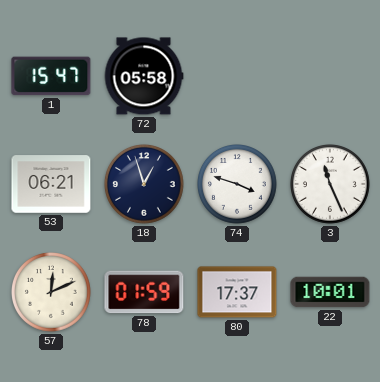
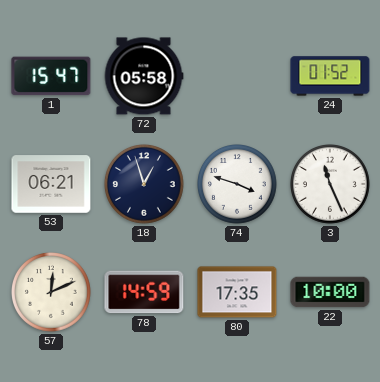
24: none -> 01:52 (330, 76)
78: 01:59 -> 14:59 (144, 292)
80: 17:37 -> 17:35 (237, 292)
22: 10:01 -> 10:00 (330, 292)
